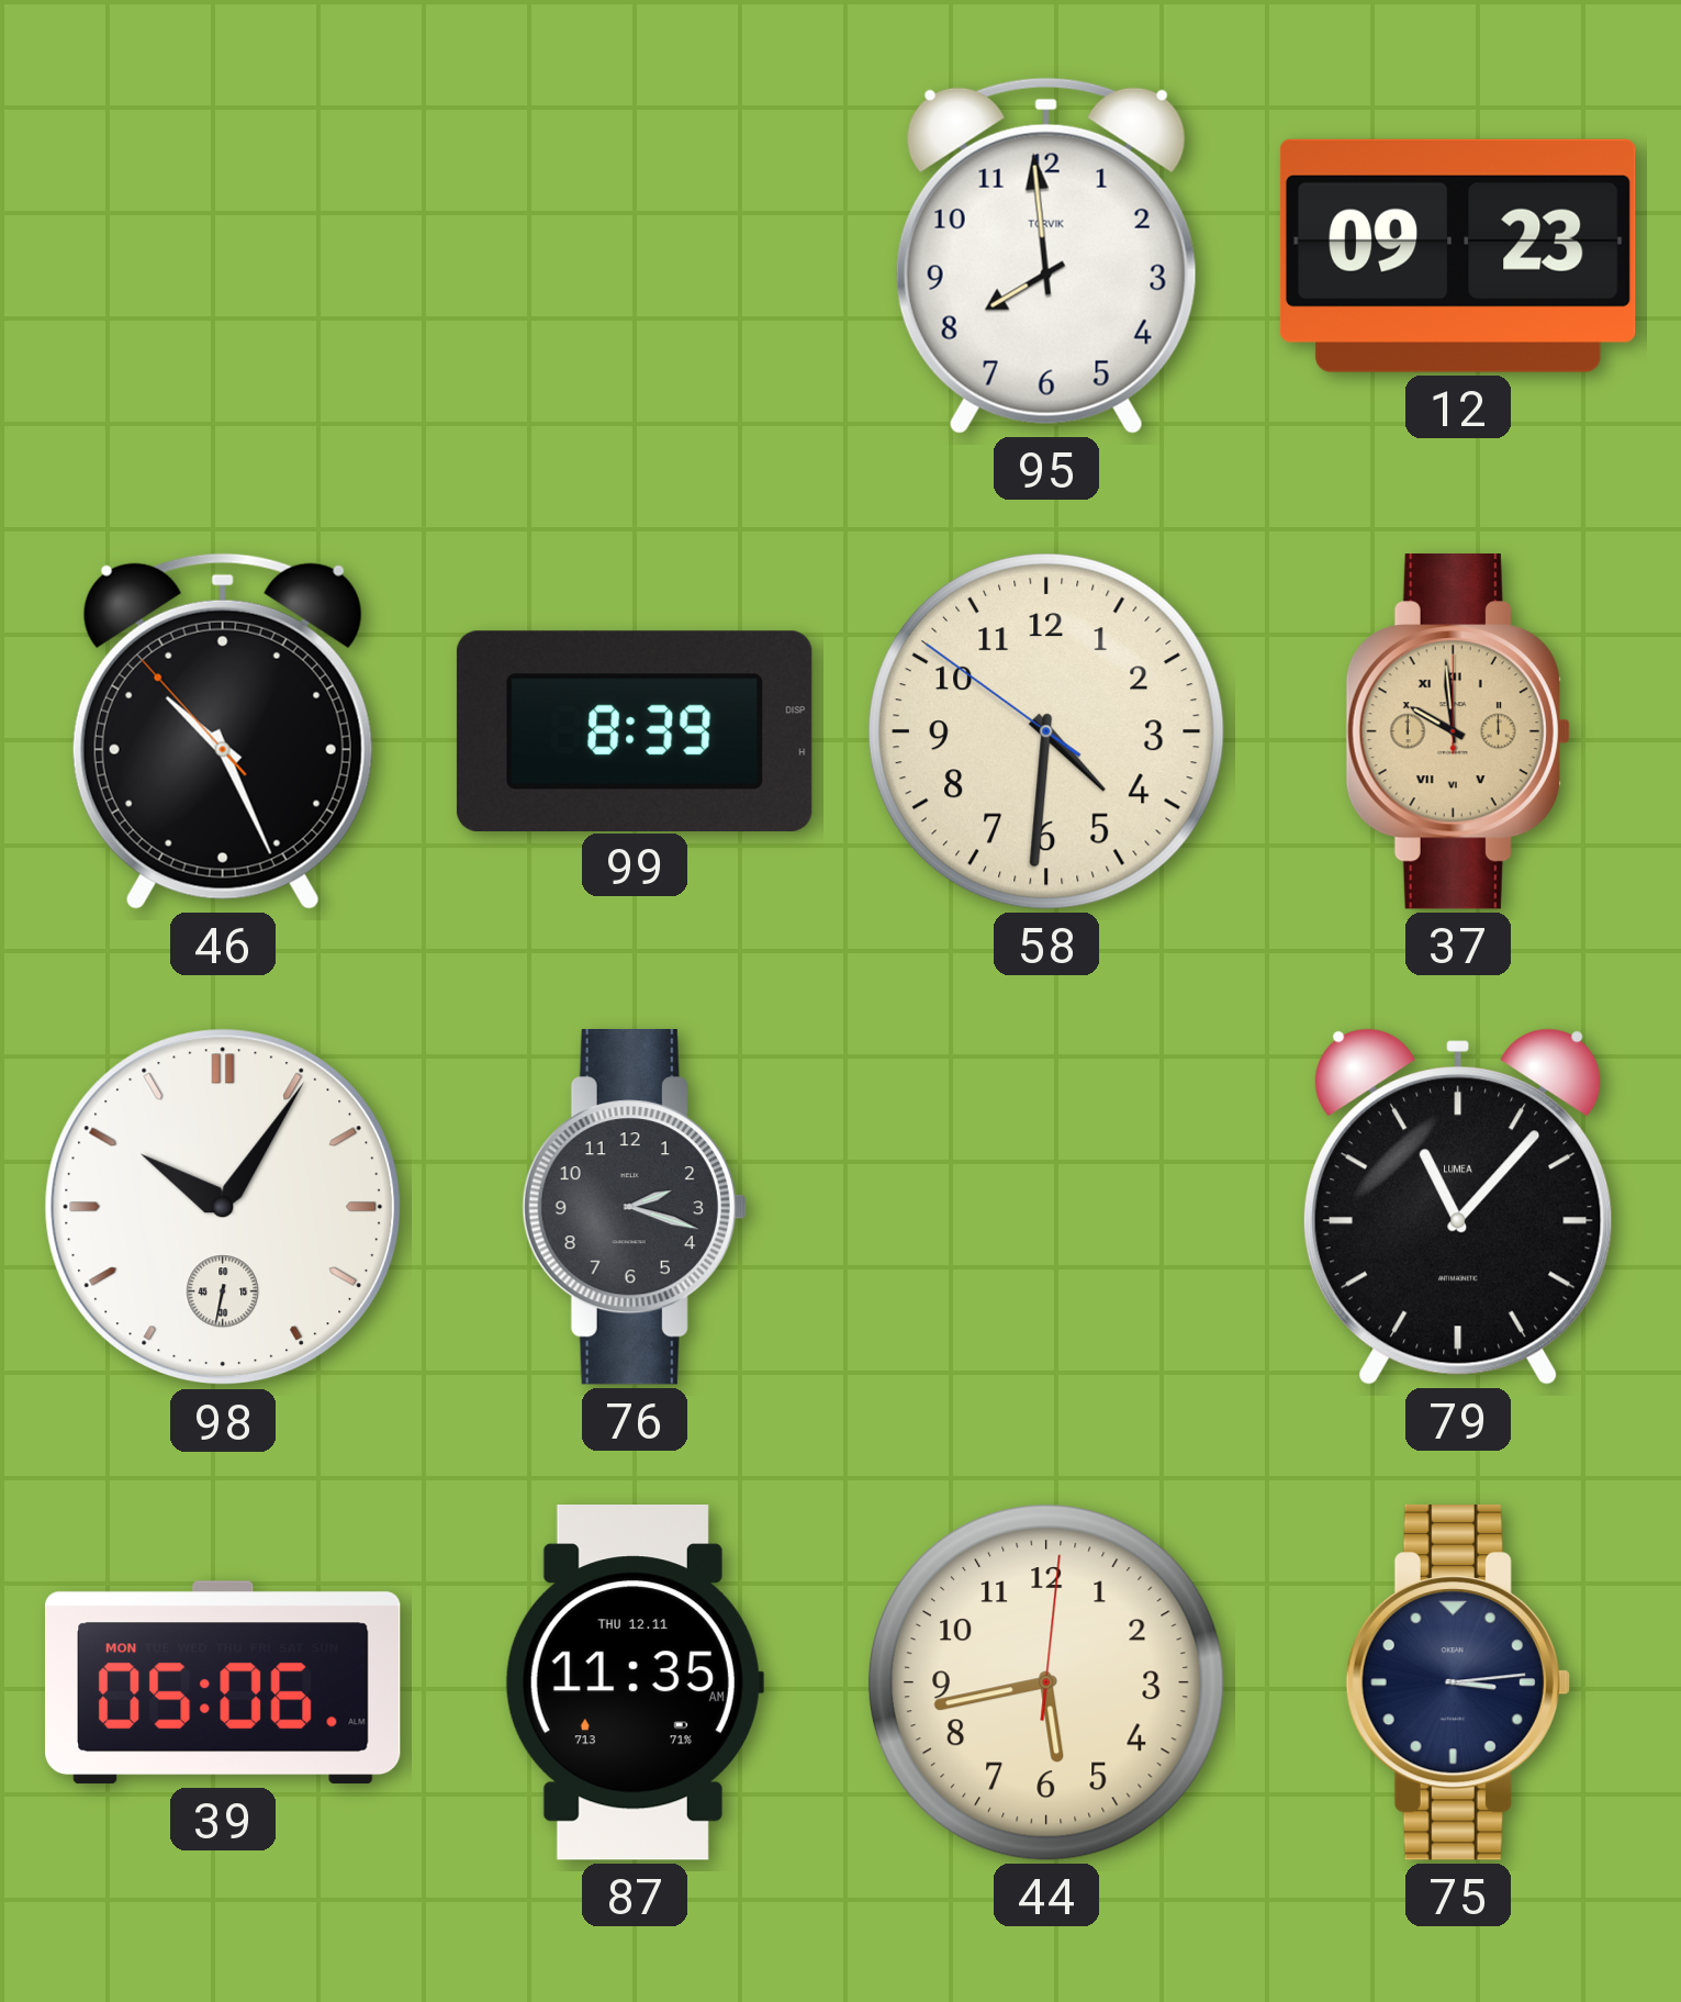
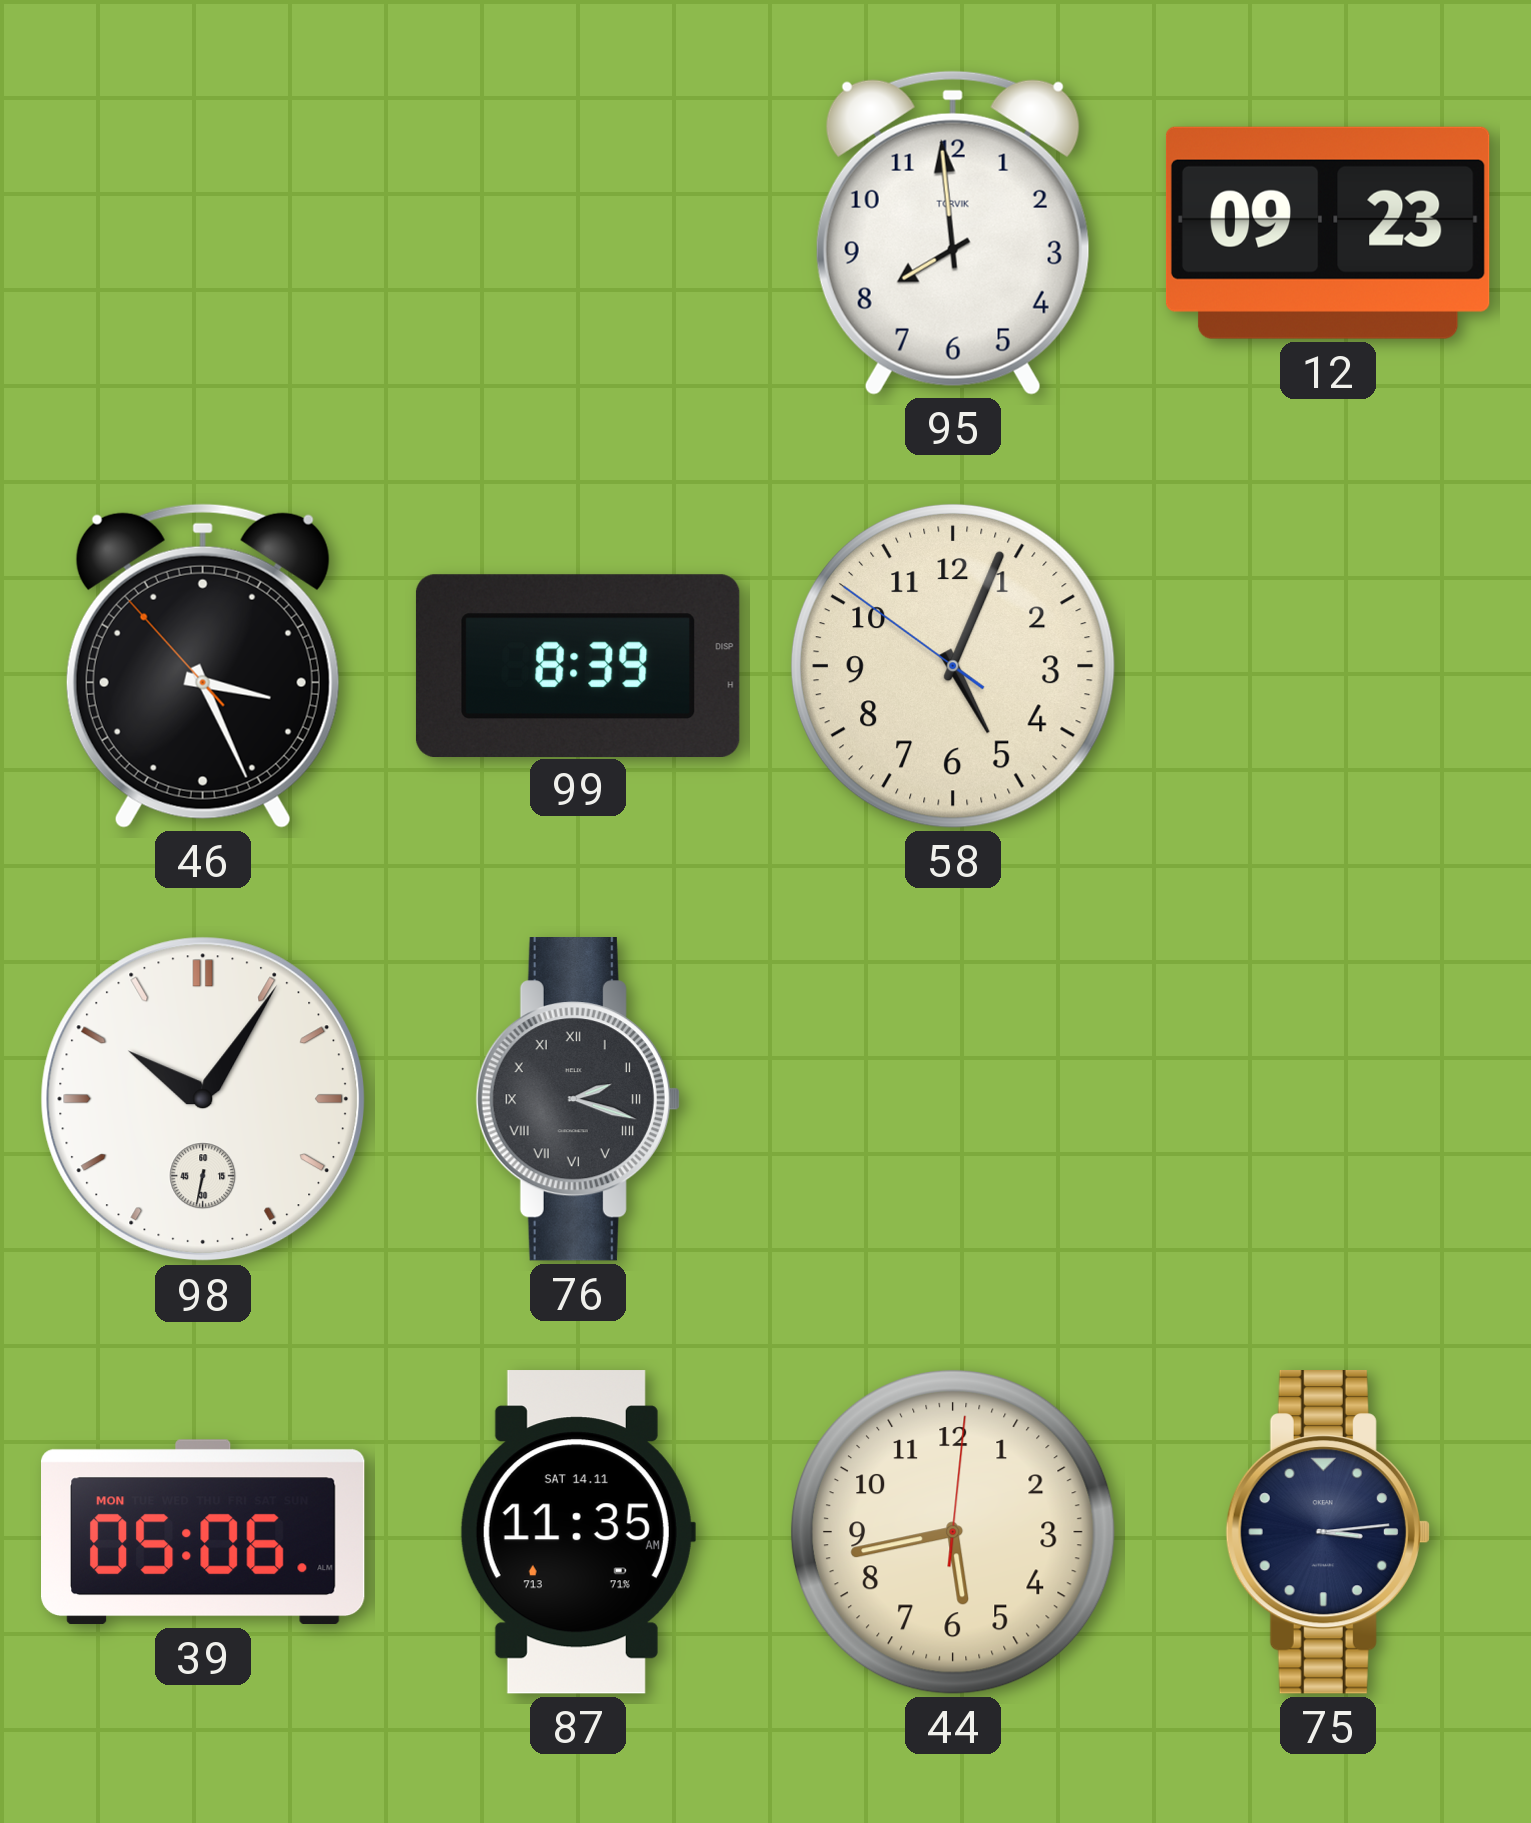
46: 10:25 -> 3:25 (203, 666)
58: 4:30 -> 5:03 (953, 666)
37: 9:59 -> none (1458, 732)
76 numerals: Arabic -> Roman (578, 1100)
79: 11:07 -> none (1458, 1207)
87 date: THU 12.11 -> SAT 14.11 (577, 1532)
